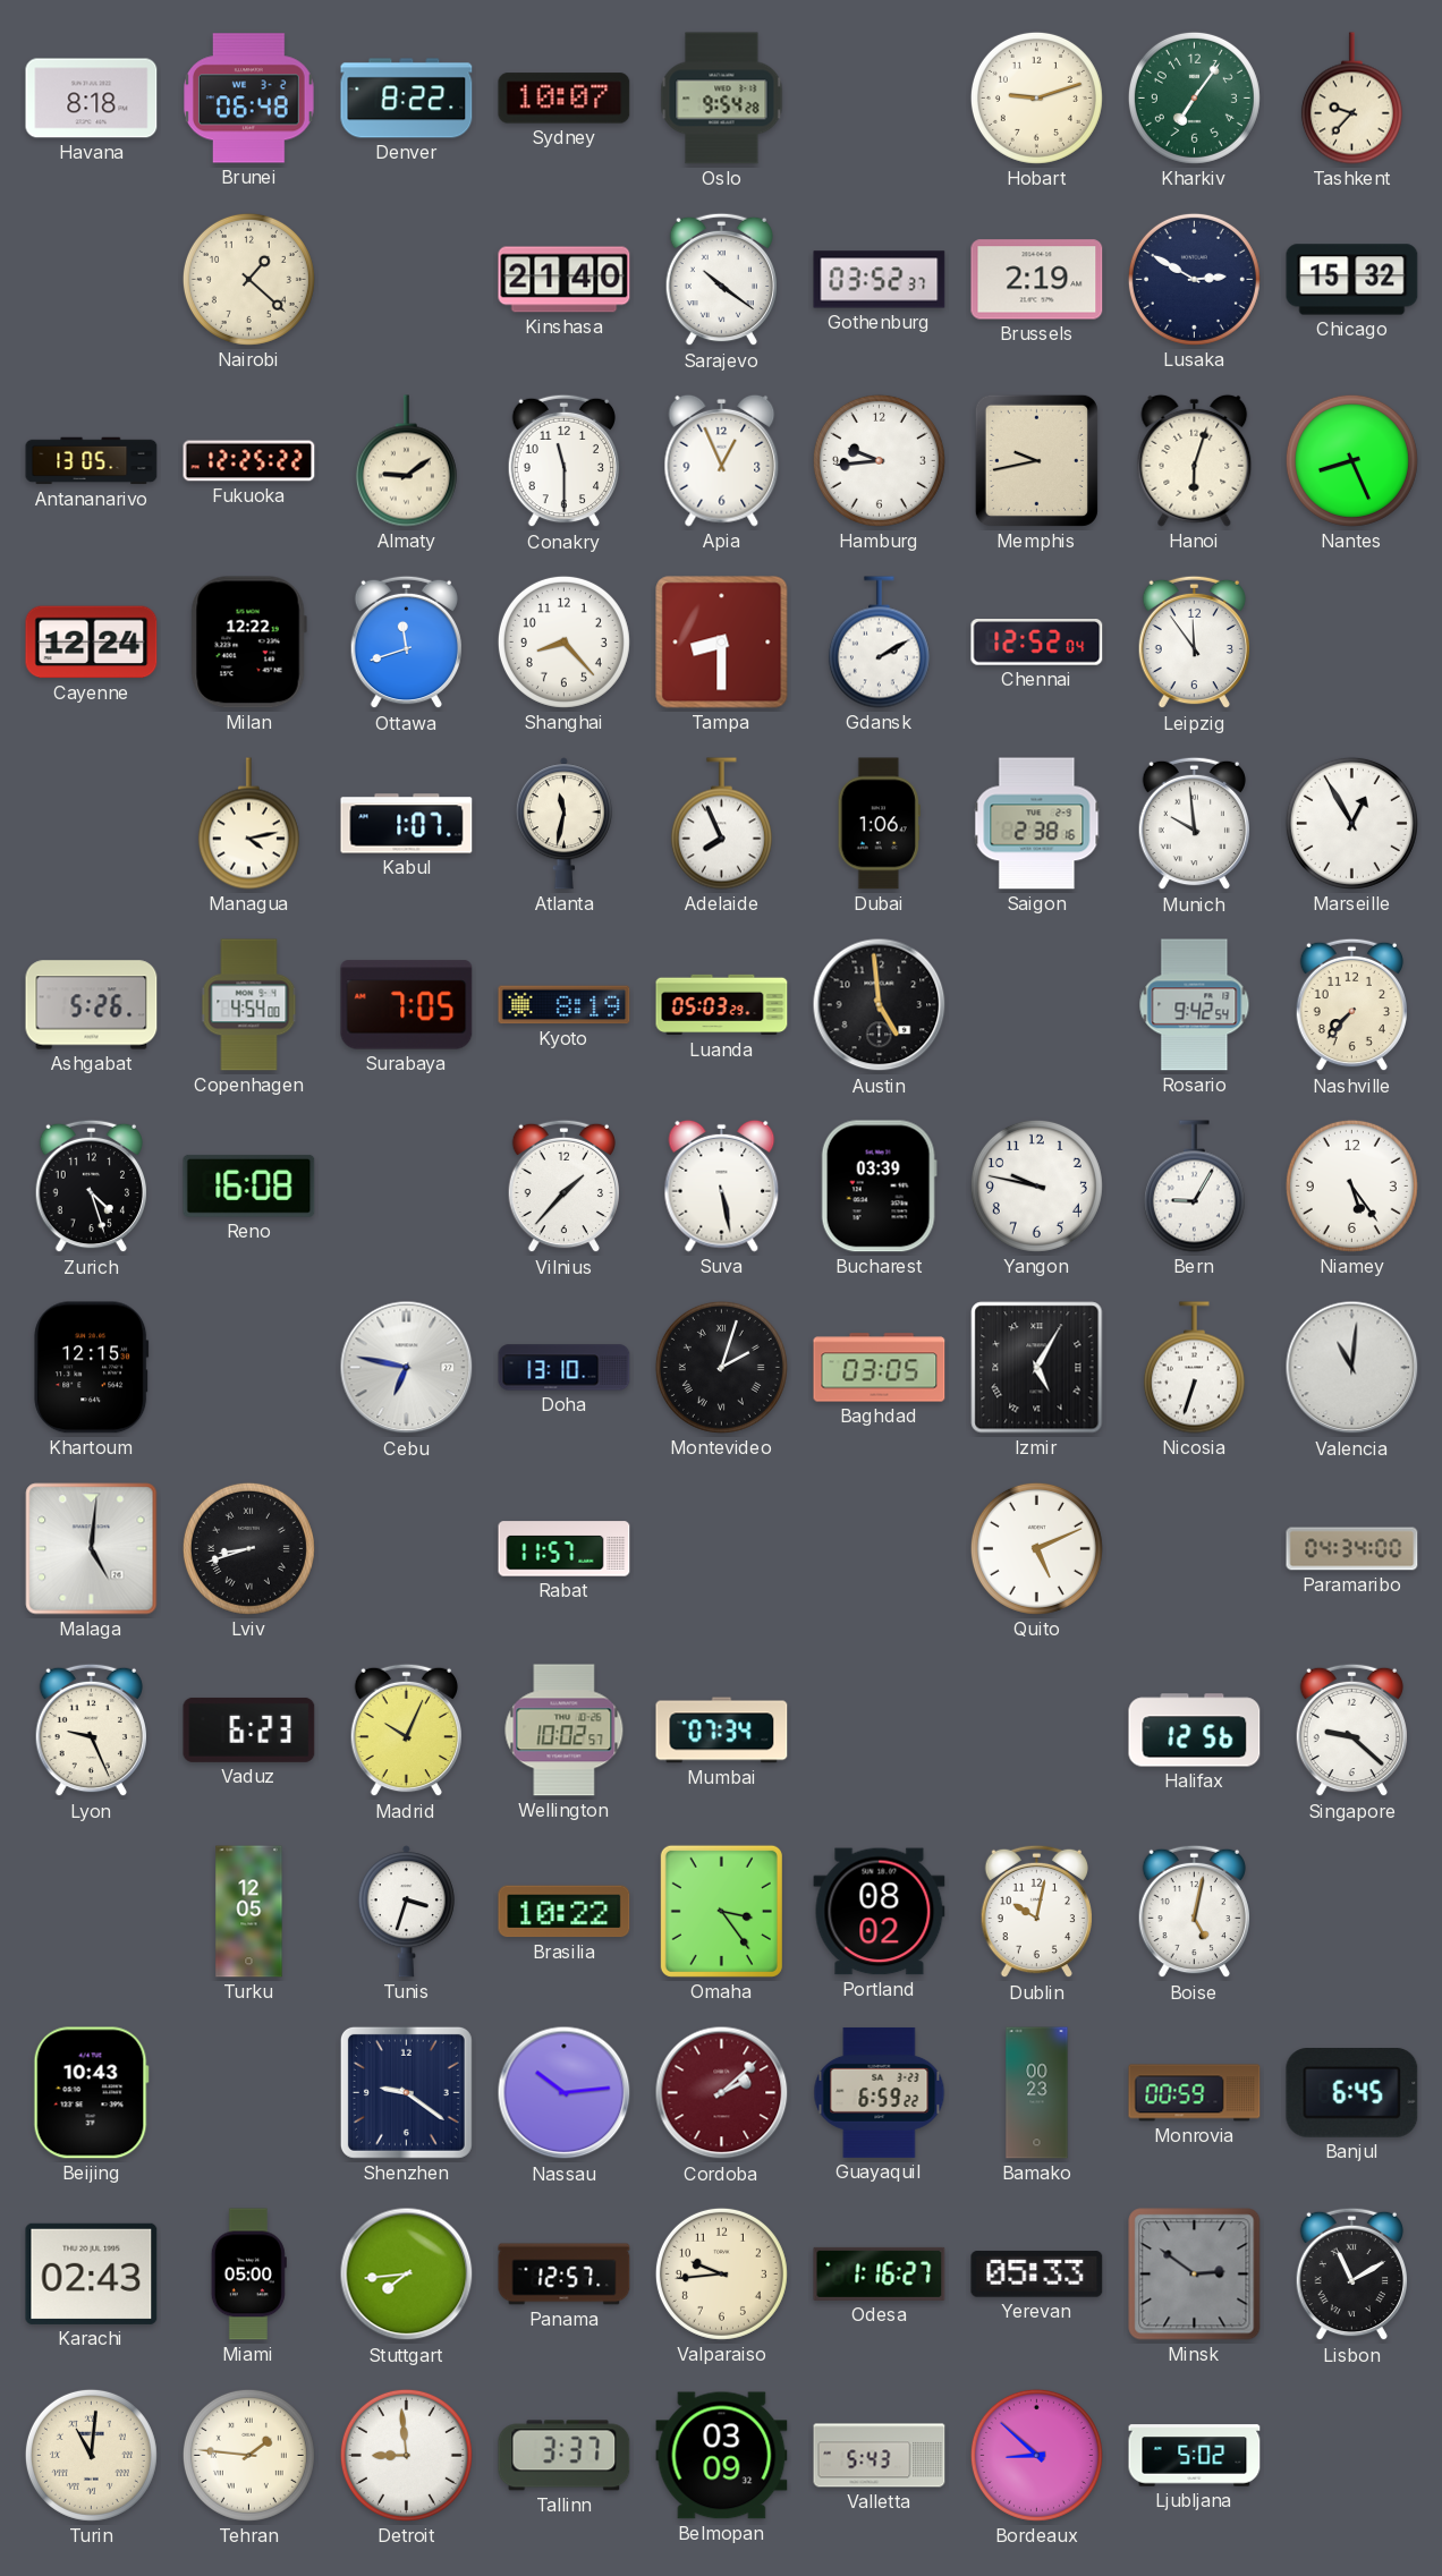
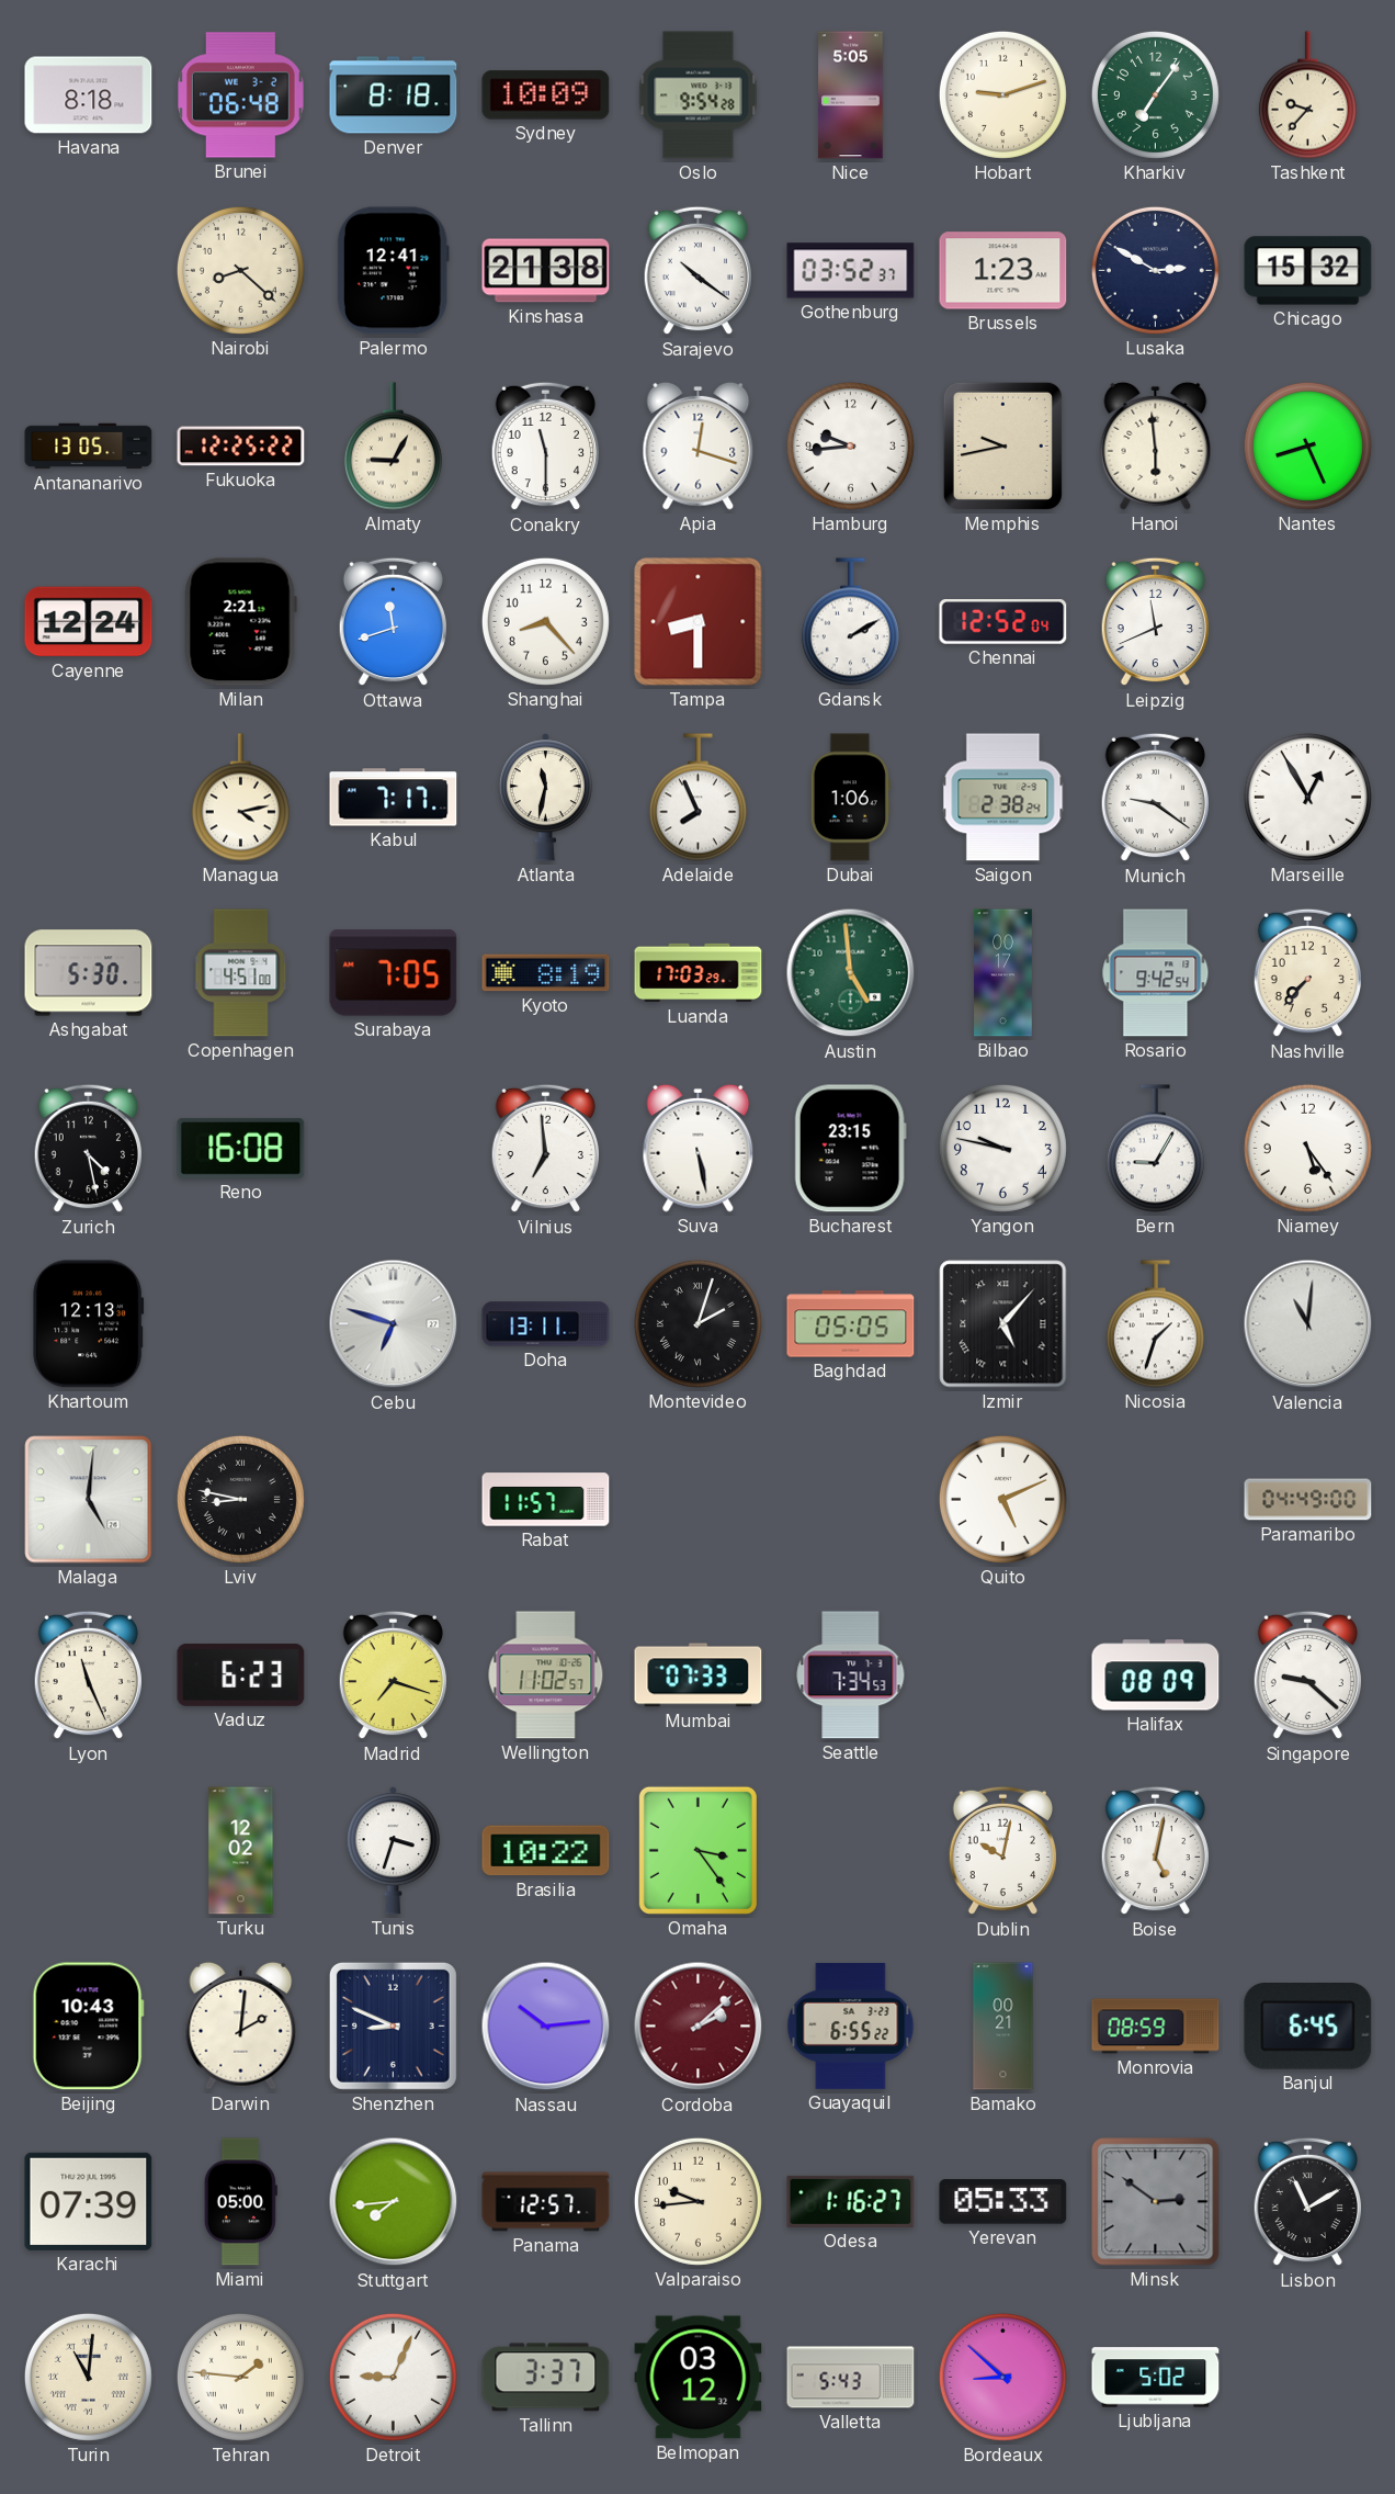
Denver: 8:22 -> 8:18 (394, 95)
Sydney: 10:07 -> 10:09 (546, 95)
Nice: none -> 5:05 (851, 95)
Nairobi: 1:22 -> 8:22 (240, 270)
Palermo: none -> 12:41 (393, 271)
Kinshasa: 21:40 -> 21:38 (546, 271)
Brussels: 2:19 -> 1:23 (1003, 271)
Almaty: 9:09 -> 9:05 (393, 447)
Apia: 12:56 -> 12:18 (699, 445)
Hanoi: 6:03 -> 5:59 (1156, 445)
Milan: 12:22 -> 2:21 (240, 622)
Leipzig: 11:54 -> 11:41 (1155, 622)
Kabul: 1:07 -> 7:17 (394, 798)
Saigon: 2:38:16 -> 2:38:24 (1003, 798)
Munich: 9:59 -> 9:21 (1155, 798)
Ashgabat: 5:26 -> 5:30 (89, 973)
Copenhagen: 4:54 -> 4:51 (241, 973)
Luanda: 05:03 -> 17:03 (699, 973)
Austin dial: black -> green (851, 973)
Bilbao: none -> 00:17 (1003, 973)
Zurich: 4:27 -> 4:28 (88, 1149)
Vilnius: 1:37 -> 6:59 (545, 1149)
Bucharest: 03:39 -> 23:15 (850, 1149)
Khartoum: 12:15 -> 12:13 (89, 1324)
Cebu: 6:47 -> 6:48 (394, 1324)
Doha: 13:10 -> 13:11 (546, 1324)
Baghdad: 03:05 -> 05:05 (851, 1324)
Izmir: 5:05 -> 5:07 (1003, 1324)
Nicosia: 6:33 -> 1:33 (1155, 1324)
Lviv: 8:42 -> 8:47 (240, 1499)
Paramaribo: 04:34 -> 04:49 (1308, 1500)
Lyon: 9:26 -> 11:26 (88, 1675)
Madrid: 10:04 -> 7:18 (393, 1675)
Wellington: 10:02 -> 11:02 (546, 1675)
Mumbai: 07:34 -> 07:33 (699, 1675)
Seattle: none -> 7:34 (851, 1675)
Halifax: 12:56 -> 08:09 (1156, 1675)
Turku: 12:05 -> 12:02 (241, 1851)
Portland: 08:02 -> none (880, 1912)
Darwin: none -> 2:01 (241, 2025)
Shenzhen: 9:21 -> 8:49 (393, 2025)
Guayaquil: 6:59 -> 6:55 (851, 2025)
Bamako: 00:23 -> 00:21 (1003, 2027)
Monrovia: 00:59 -> 08:59 (1156, 2027)
Karachi: 02:43 -> 07:39 (89, 2201)
Detroit: 8:59 -> 9:04 (393, 2377)
Belmopan: 03:09 -> 03:12 (699, 2378)
